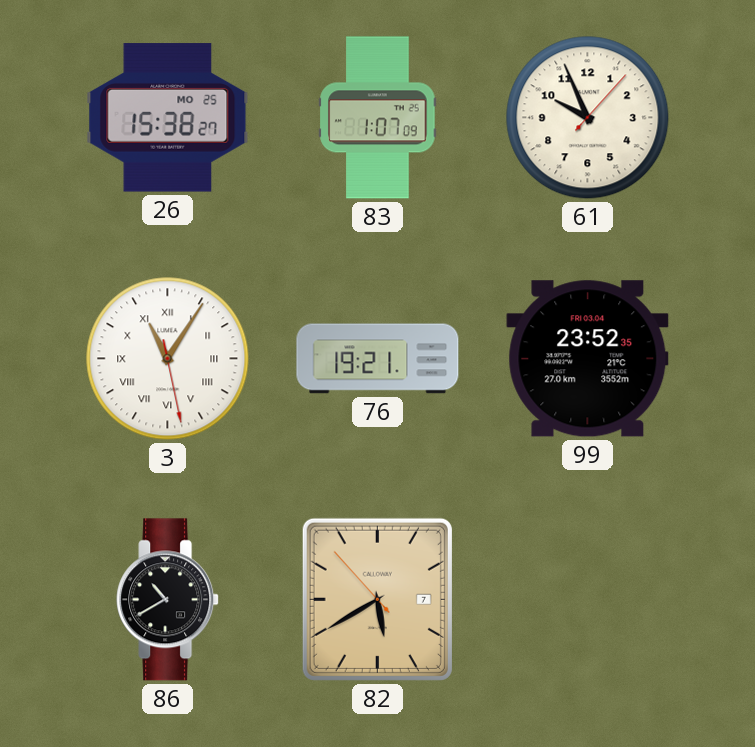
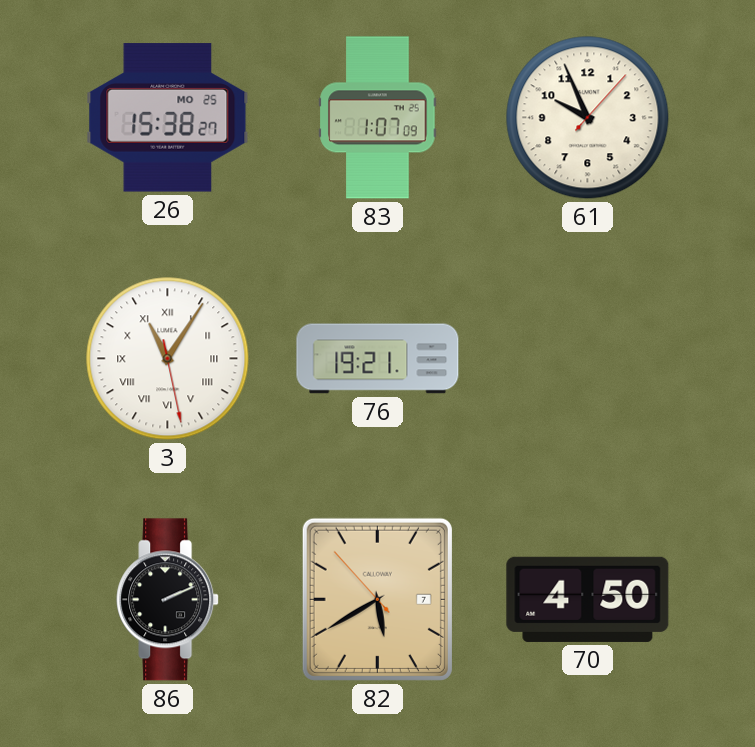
99: 23:52 -> none (588, 359)
86: 10:40 -> 2:11 (168, 600)
70: none -> 4:50 (588, 599)
